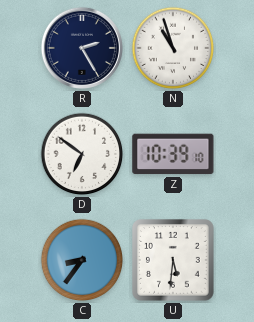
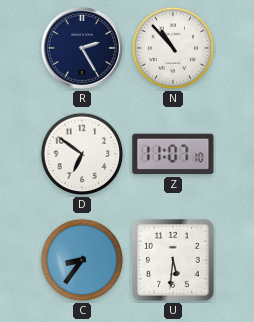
N: 10:57 -> 10:53 (173, 48)
Z: 10:39 -> 11:07 (173, 154)
